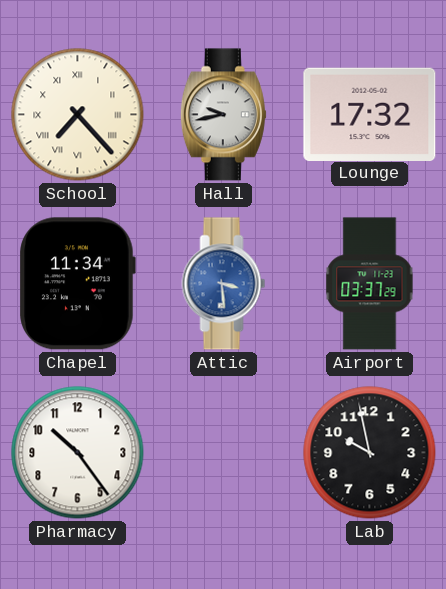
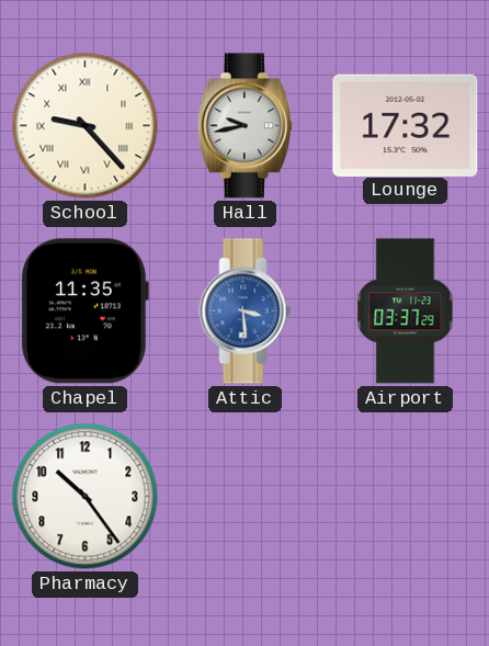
School: 7:23 -> 9:23 (86, 126)
Chapel: 11:34 -> 11:35 (84, 311)
Lab: 9:58 -> none (370, 453)
